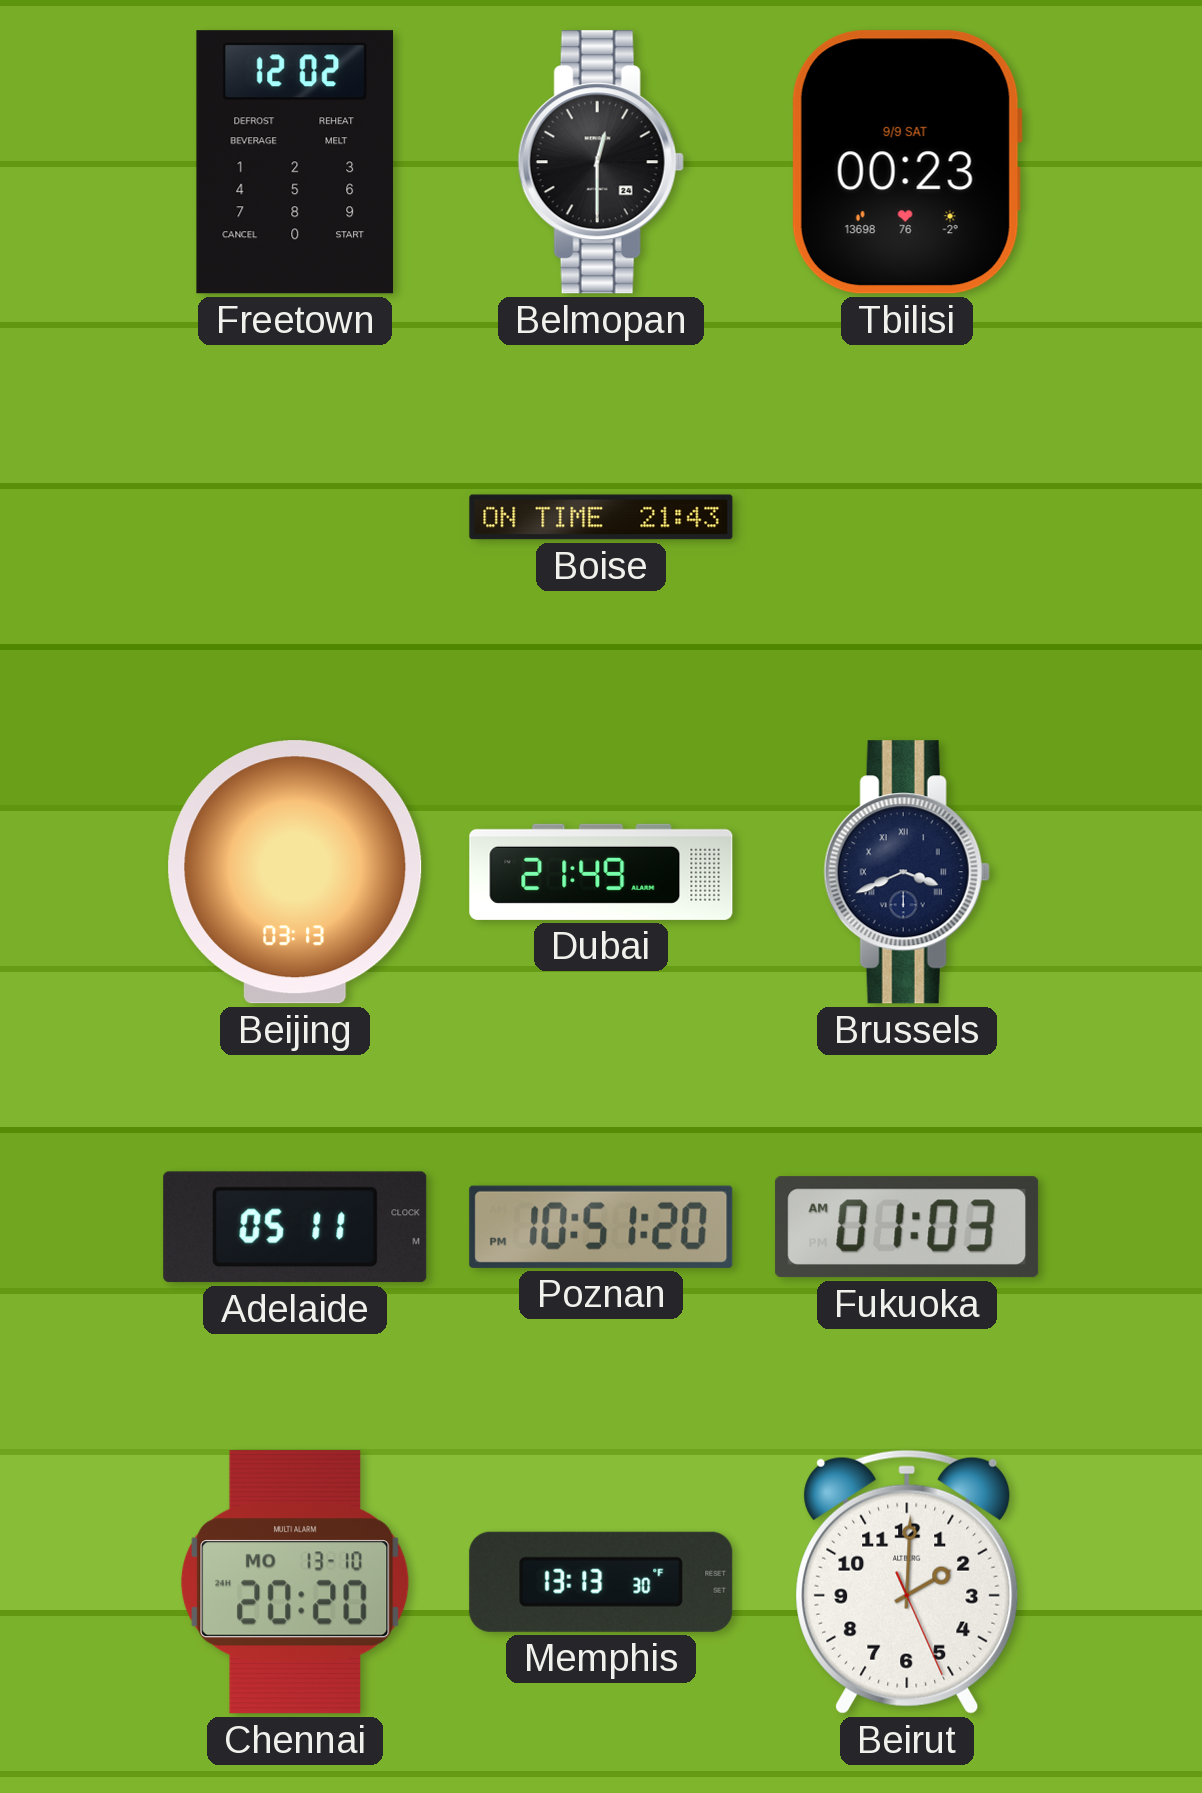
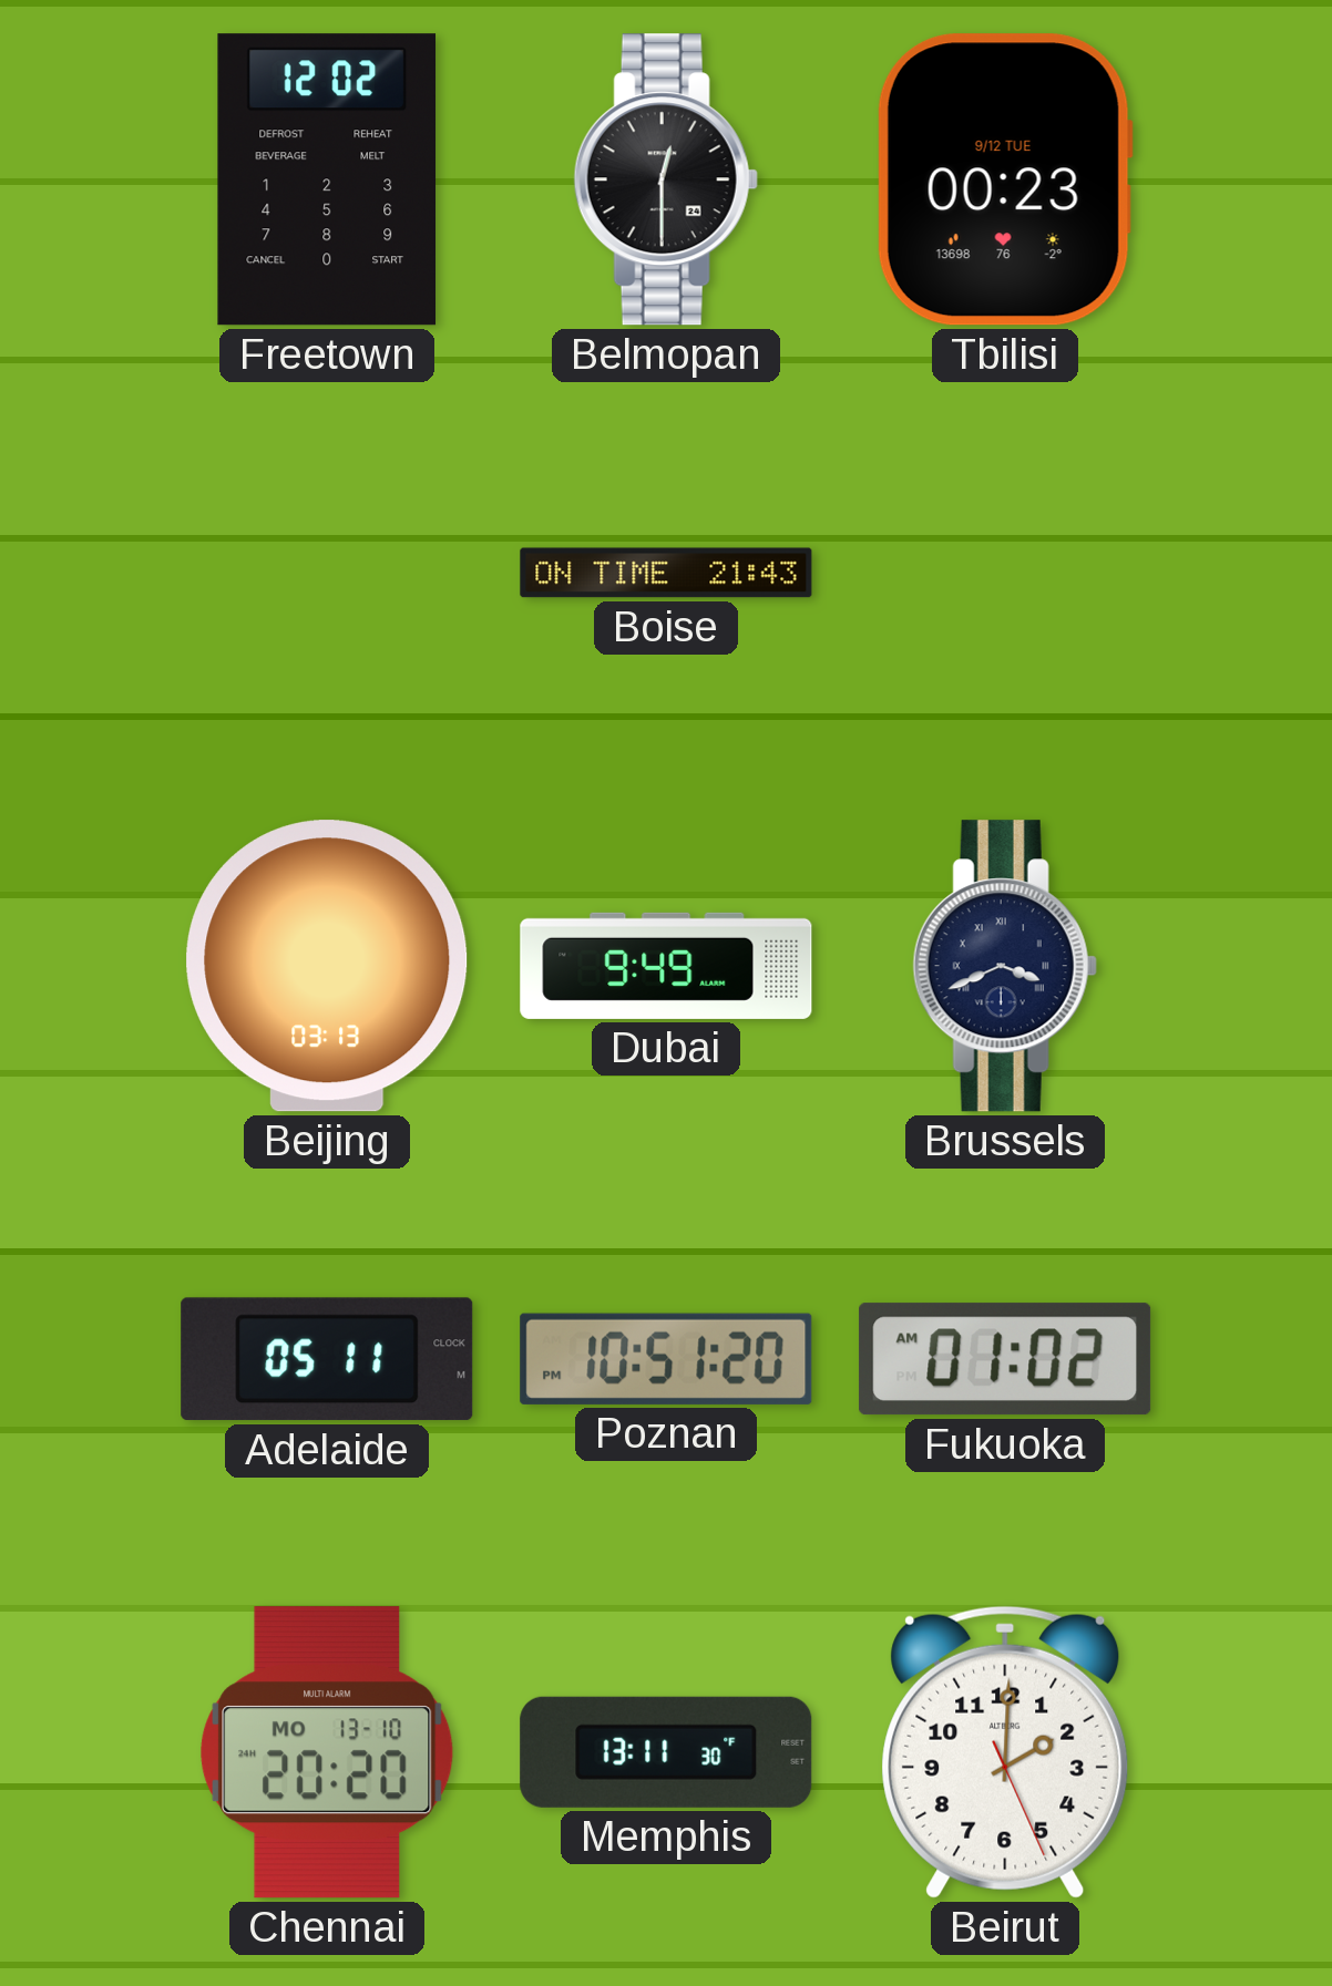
Tbilisi date: 9/9 SAT -> 9/12 TUE (1005, 179)
Dubai: 21:49 -> 9:49 (666, 966)
Fukuoka: 01:03 -> 01:02 (1005, 1359)
Memphis: 13:13 -> 13:11 (666, 1752)
